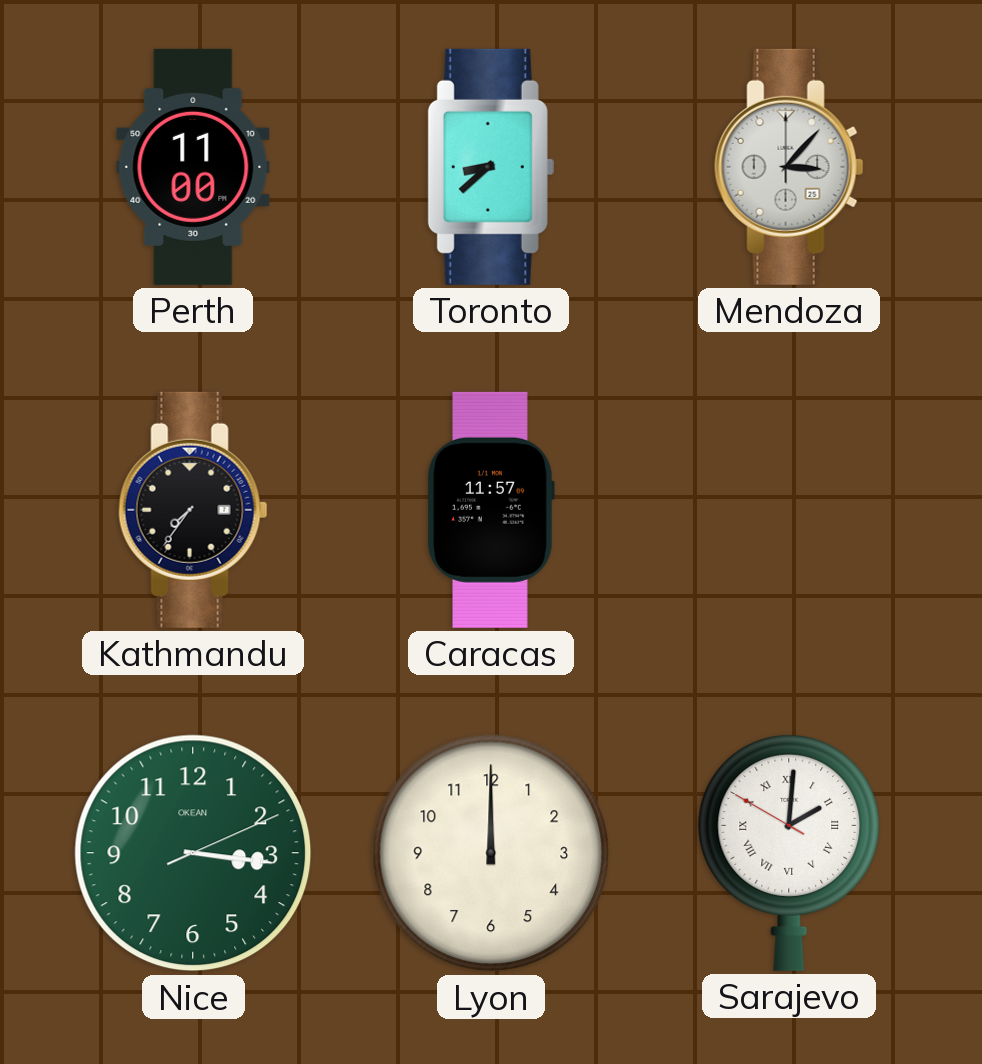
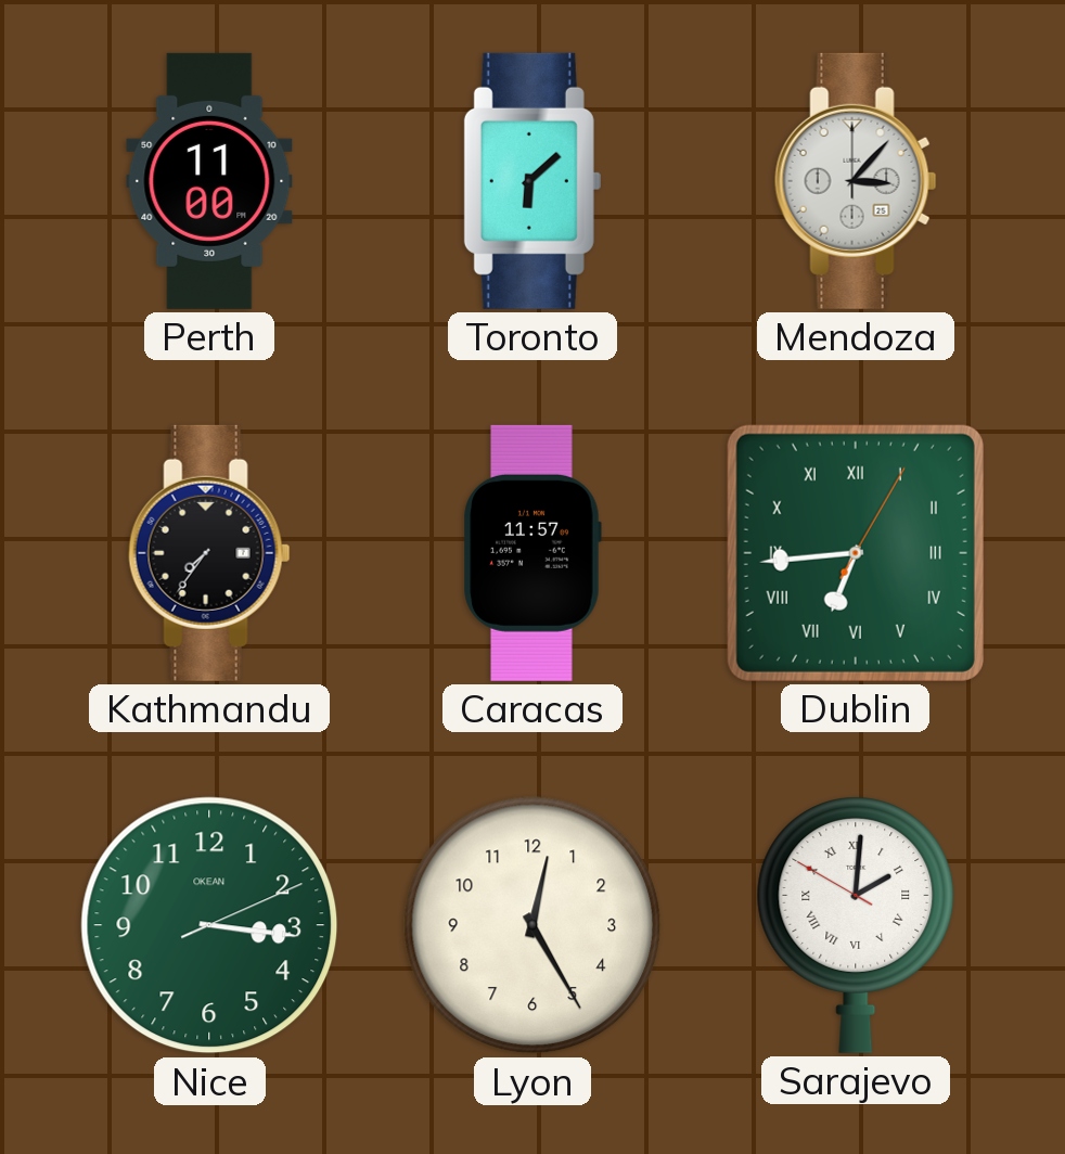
Toronto: 8:38 -> 6:08 (532, 181)
Dublin: none -> 6:44 (856, 553)
Lyon: 12:00 -> 12:25 (532, 925)
